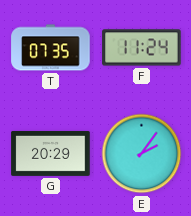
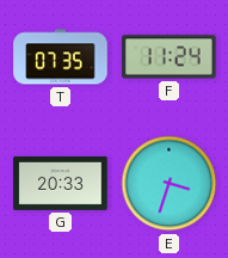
G: 20:29 -> 20:33 (61, 183)
E: 2:06 -> 3:33 (170, 184)
